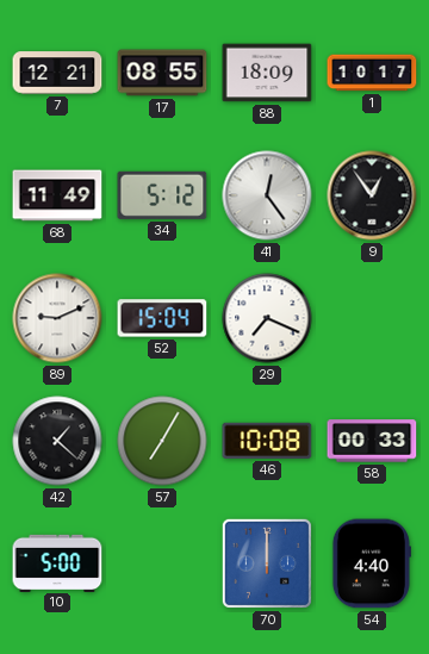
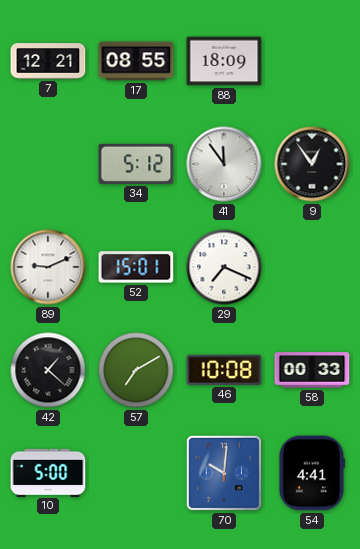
1: 10:17 -> none (372, 73)
68: 11:49 -> none (57, 195)
41: 12:24 -> 11:54 (224, 164)
52: 15:04 -> 15:01 (136, 267)
57: 7:05 -> 7:10 (136, 370)
70: 12:00 -> 10:01 (224, 473)
54: 4:40 -> 4:41 (311, 473)
